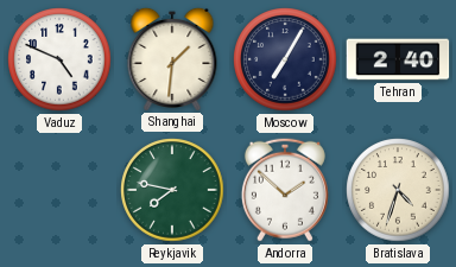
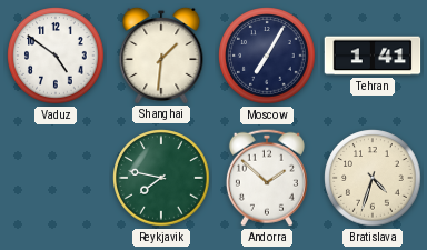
Vaduz: 4:49 -> 4:51 (56, 56)
Tehran: 2:40 -> 1:41 (373, 56)
